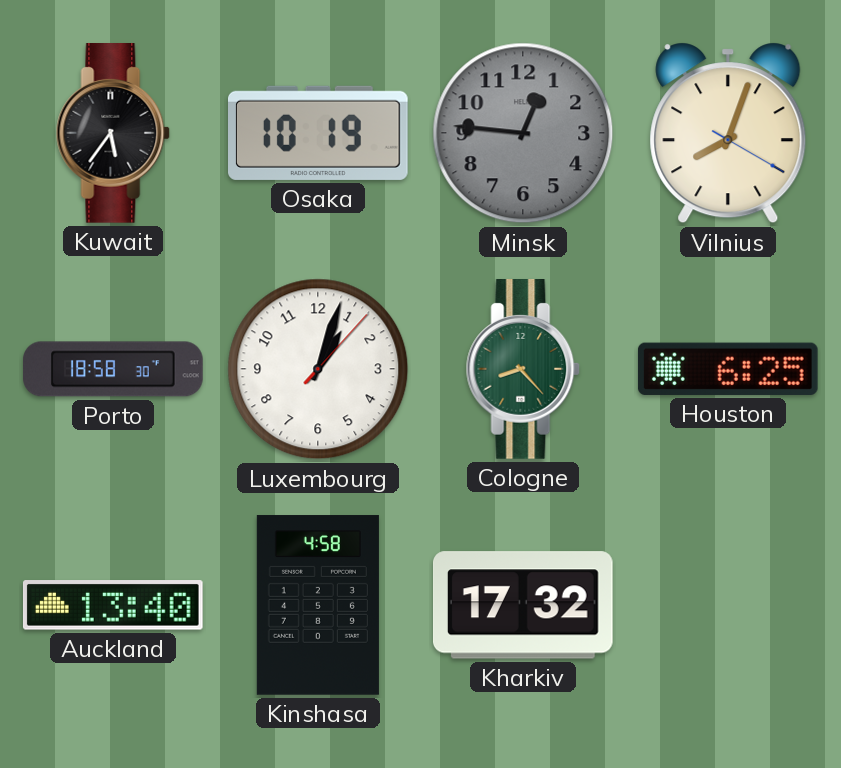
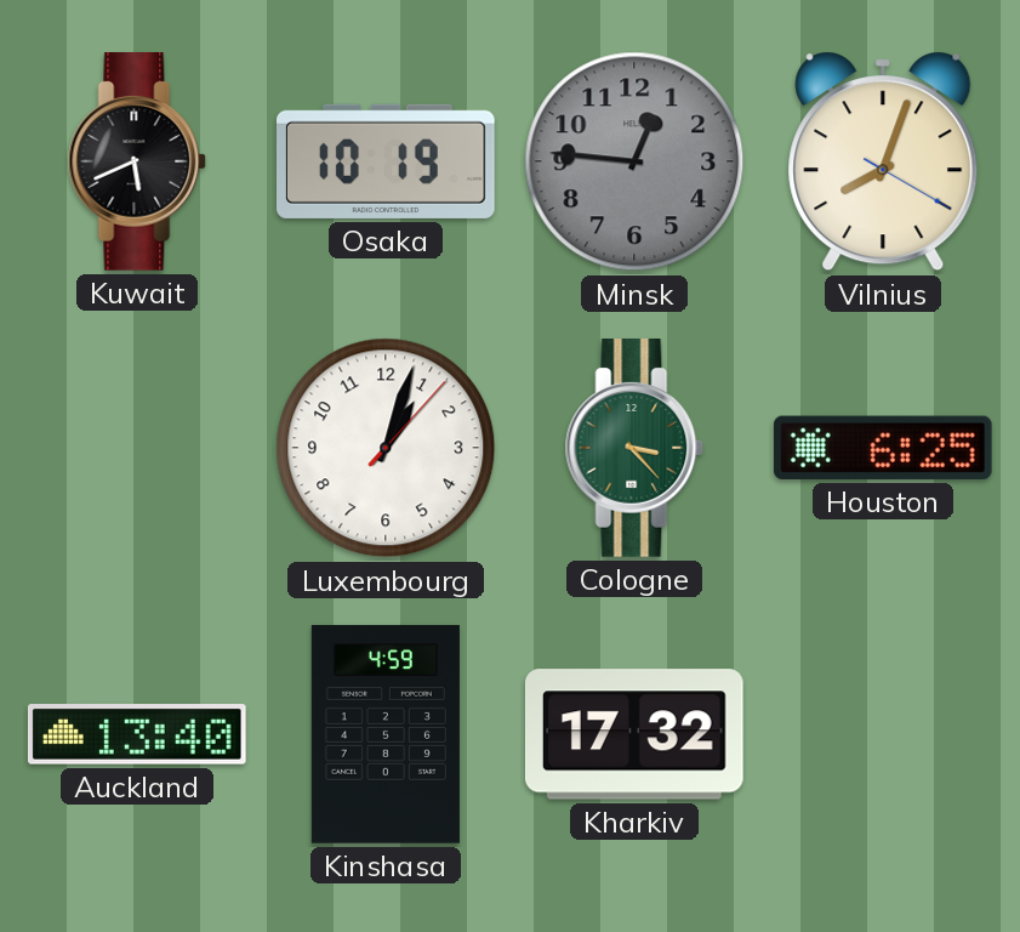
Kuwait: 5:36 -> 5:41 (137, 163)
Porto: 18:58 -> none (113, 369)
Cologne: 8:23 -> 3:23 (634, 449)
Kinshasa: 4:58 -> 4:59 (386, 734)
